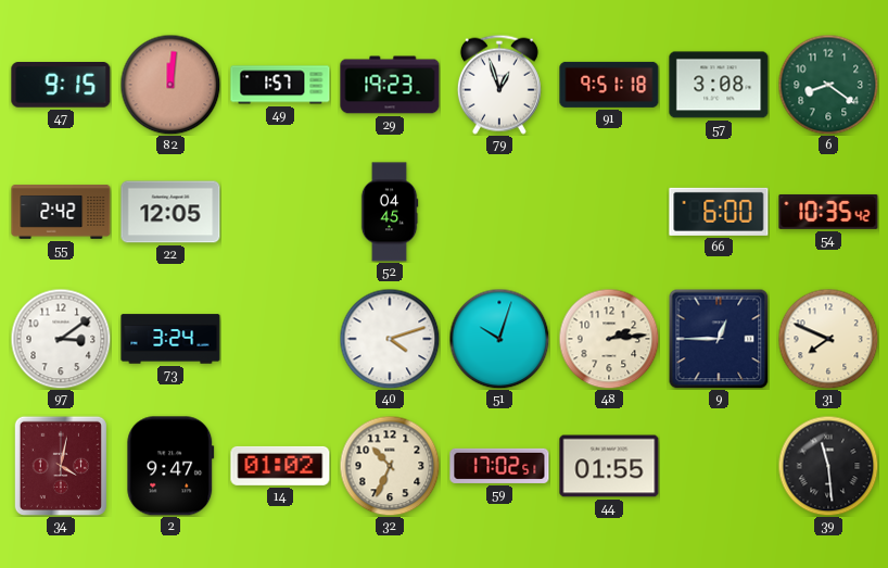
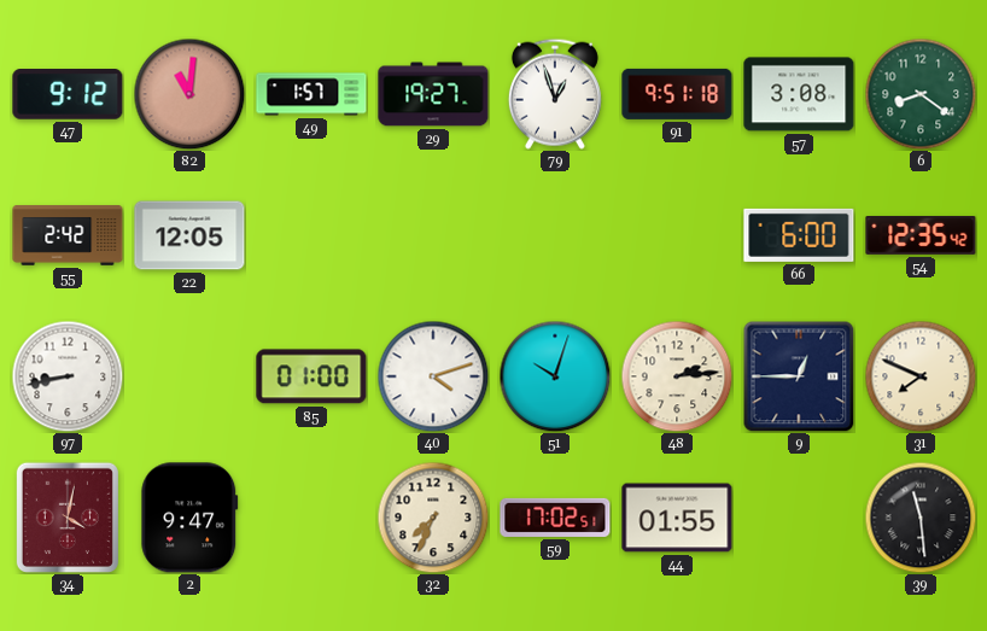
47: 9:15 -> 9:12 (68, 95)
82: 12:01 -> 11:01 (189, 94)
29: 19:23 -> 19:27 (433, 94)
52: 04:45 -> none (390, 212)
54: 10:35 -> 12:35 (921, 235)
97: 3:09 -> 8:43 (68, 376)
73: 3:24 -> none (170, 339)
85: none -> 01:00 (311, 376)
14: 01:02 -> none (280, 466)
32: 10:34 -> 7:34 (433, 518)
